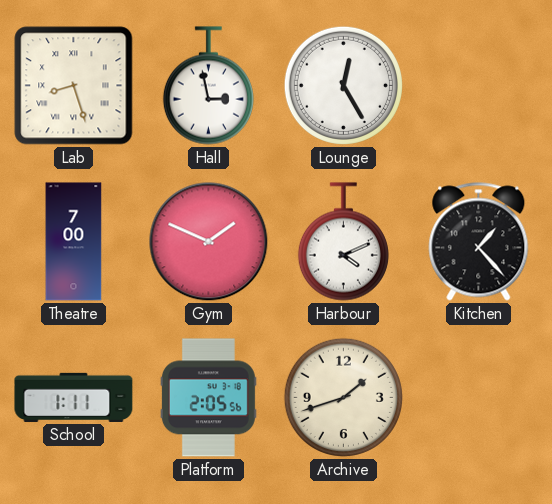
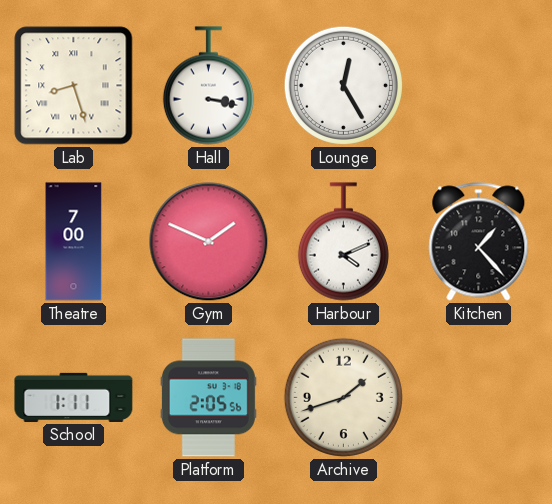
Hall: 2:58 -> 3:17 (208, 86)
